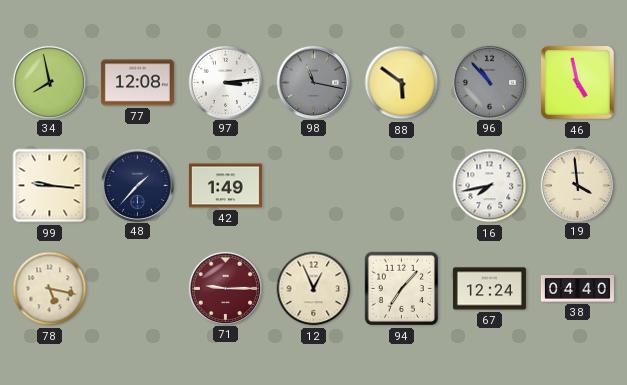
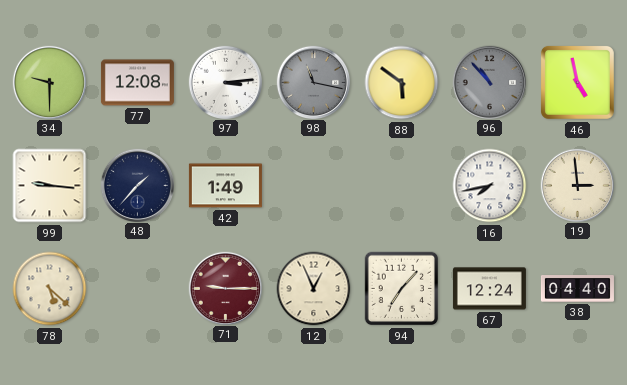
34: 7:58 -> 9:30 (49, 82)
19: 3:59 -> 2:59 (577, 185)
78: 5:17 -> 5:22 (50, 289)
